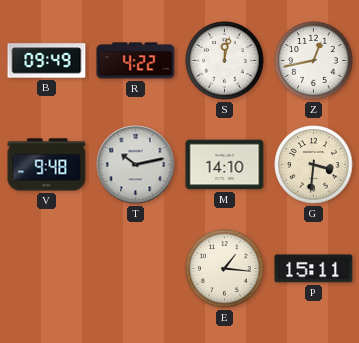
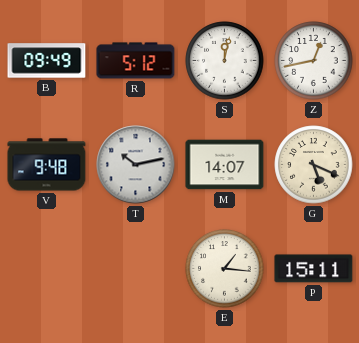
R: 4:22 -> 5:12 (136, 61)
M: 14:10 -> 14:07 (225, 165)
G: 3:31 -> 5:19 (314, 165)
